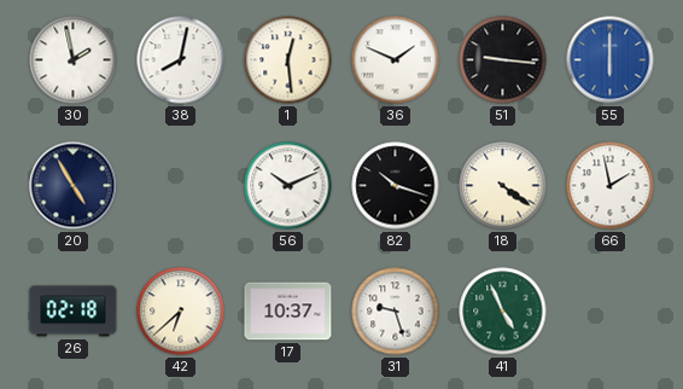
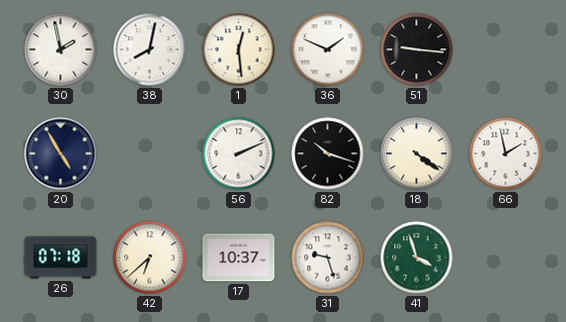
55: 6:00 -> none (611, 60)
56: 10:11 -> 2:11 (239, 154)
26: 02:18 -> 07:18 (61, 258)
41: 4:56 -> 3:57 (417, 258)
